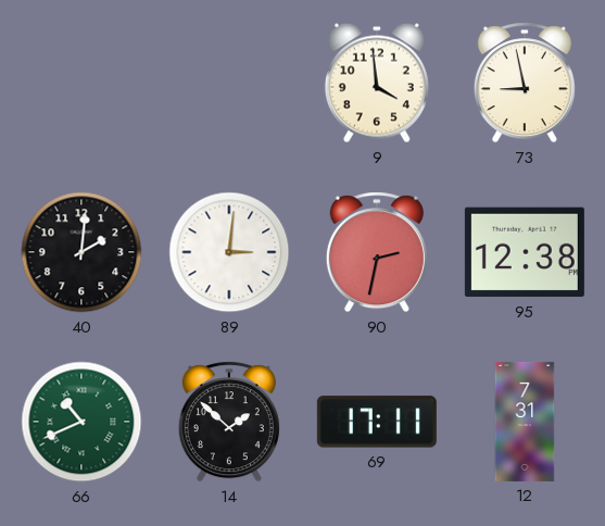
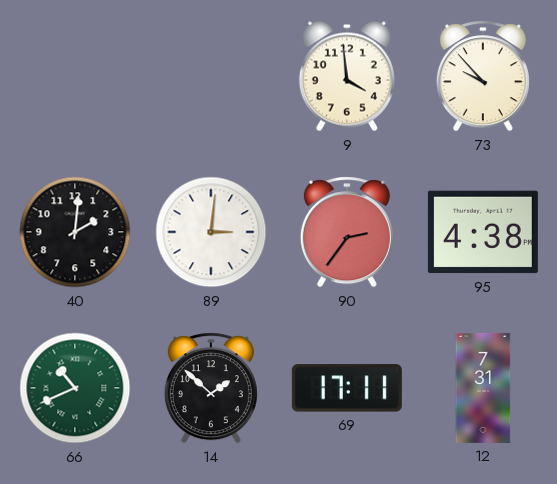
73: 8:58 -> 9:53 (483, 76)
90: 2:32 -> 2:36 (347, 232)
95: 12:38 -> 4:38 (483, 232)
